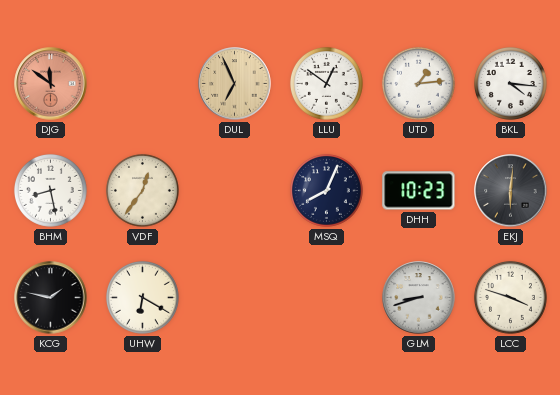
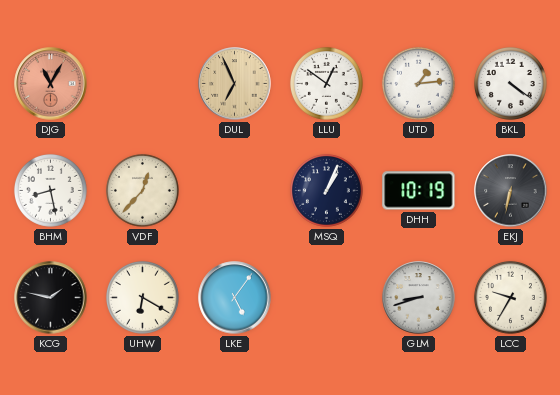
DJG: 11:51 -> 11:05 (51, 84)
BKL: 4:16 -> 4:21 (510, 83)
VDF: 12:36 -> 12:37 (142, 190)
MSQ: 8:04 -> 1:04 (326, 190)
DHH: 10:23 -> 10:19 (419, 191)
EKJ: 6:01 -> 6:32 (511, 191)
LKE: none -> 5:06 (235, 298)
LCC: 3:48 -> 9:35 (510, 297)
